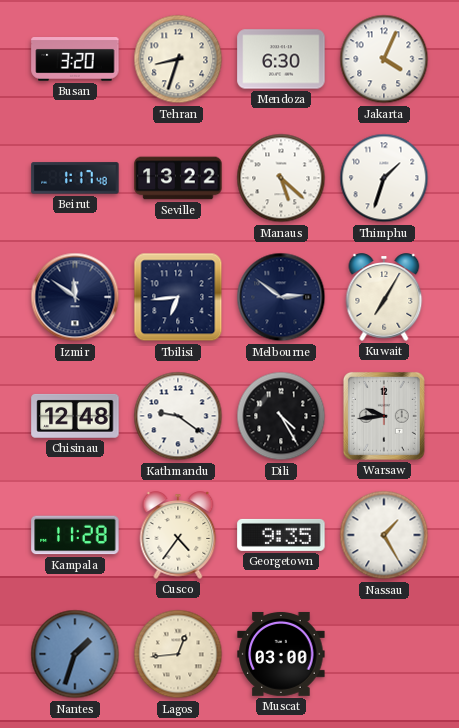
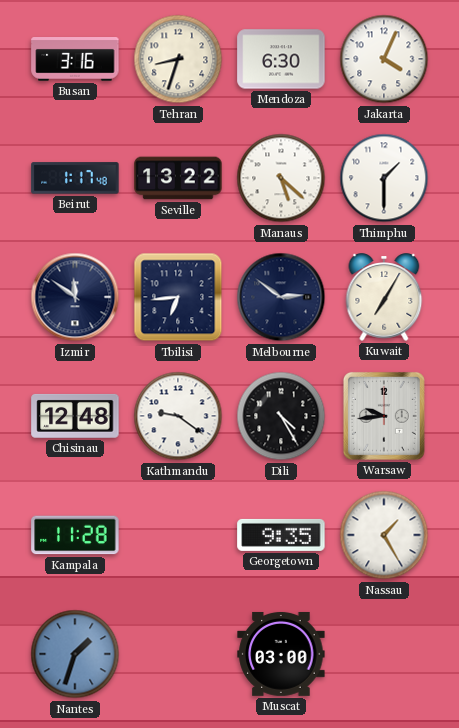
Busan: 3:20 -> 3:16 (75, 60)
Thimphu: 1:33 -> 1:30 (384, 178)
Cusco: 4:36 -> none (178, 535)
Lagos: 12:44 -> none (178, 654)
